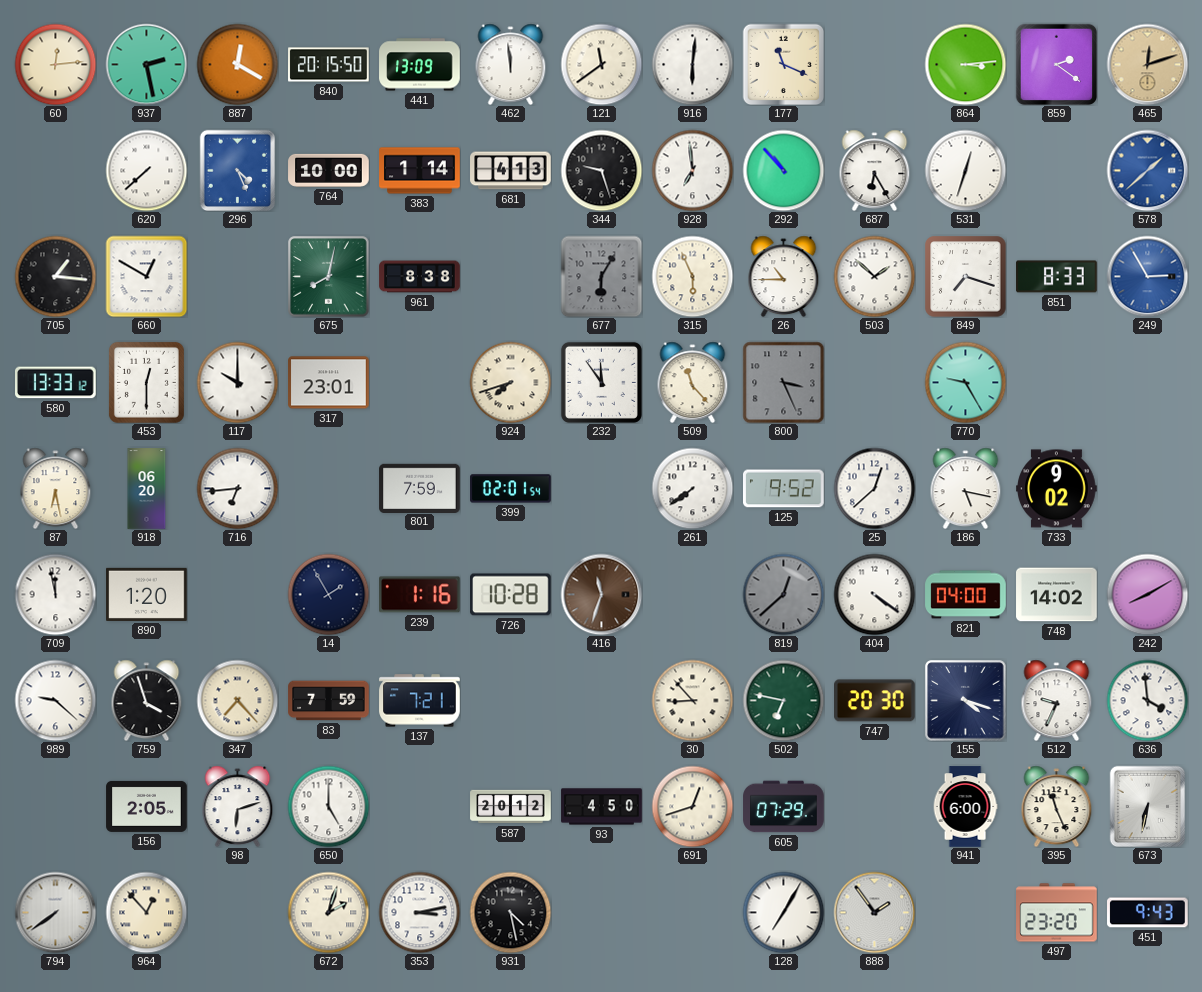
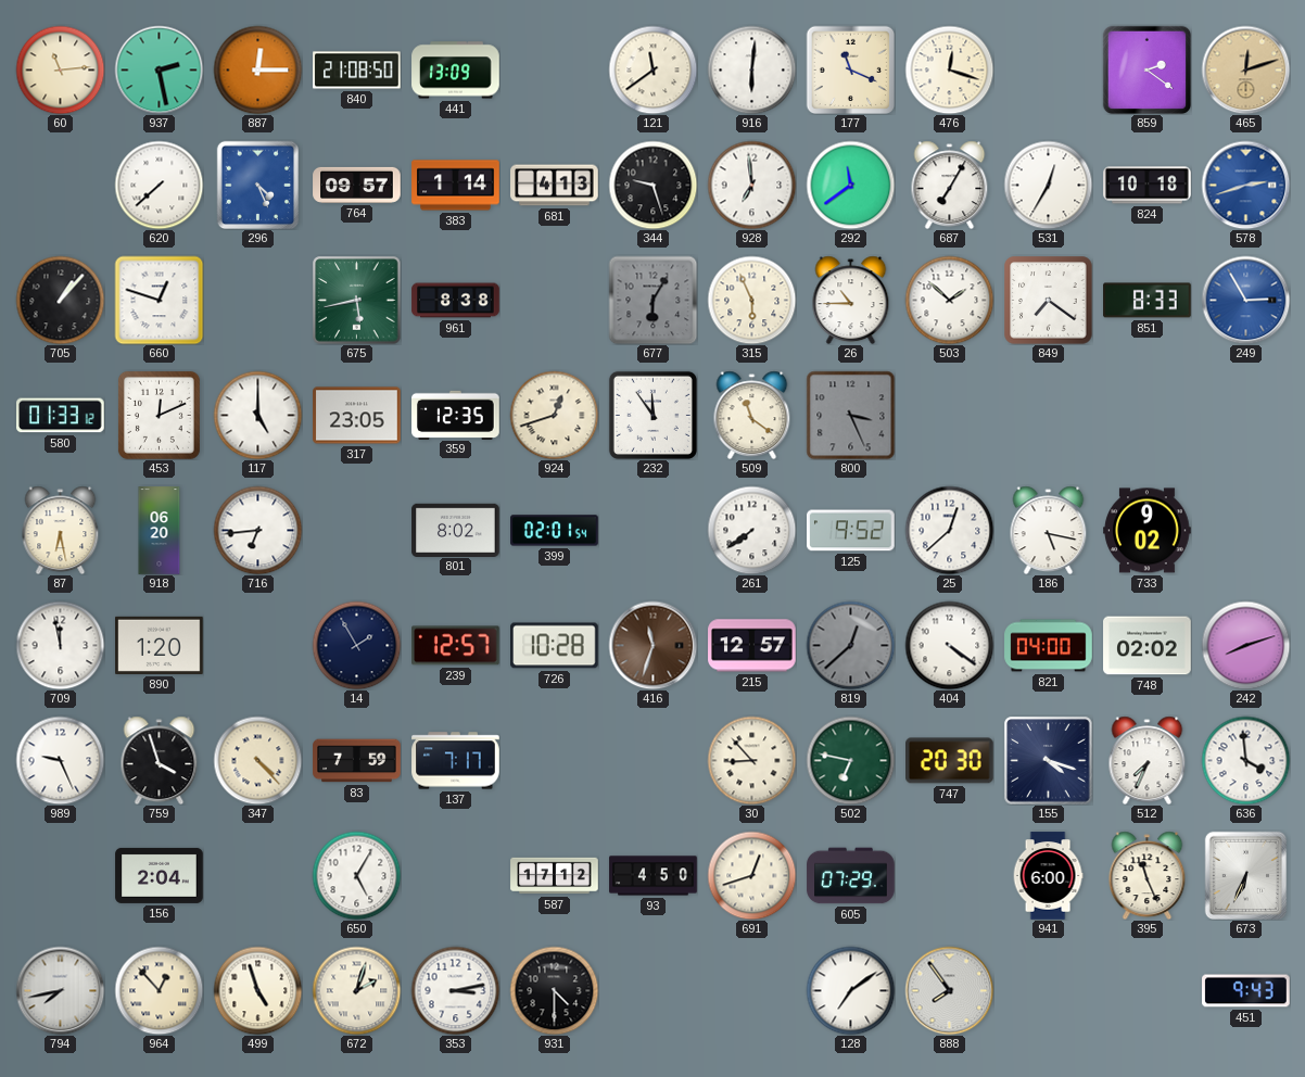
60: 12:14 -> 11:14 (60, 69)
887: 12:20 -> 12:15 (257, 69)
840: 20:15 -> 21:08 (357, 71)
462: 11:59 -> none (511, 64)
476: none -> 12:18 (949, 69)
864: 3:14 -> none (965, 64)
764: 10:00 -> 09:57 (357, 185)
292: 10:53 -> 11:39 (850, 185)
687: 6:25 -> 7:05 (950, 185)
531: 12:33 -> 12:35 (1048, 185)
824: none -> 10:18 (1148, 186)
578: 1:38 -> 2:42 (1245, 185)
705: 1:16 -> 1:07 (60, 300)
660: 12:50 -> 12:48 (159, 300)
675: 8:02 -> 5:43 (356, 300)
849: 7:18 -> 7:21 (1048, 300)
580: 13:33 -> 01:33 (61, 416)
453: 12:30 -> 12:11 (159, 415)
117: 10:00 -> 5:00 (257, 415)
317: 23:01 -> 23:05 (357, 416)
359: none -> 12:35 (456, 415)
924: 7:42 -> 12:42 (554, 415)
509: 11:23 -> 11:21 (752, 415)
770: 9:25 -> none (965, 382)
801: 7:59 -> 8:02 (456, 530)
239: 1:16 -> 12:57 (456, 646)
215: none -> 12:57 (752, 646)
748: 14:02 -> 02:02 (1148, 646)
242: 8:10 -> 8:12 (1245, 645)
989: 9:22 -> 9:26 (60, 760)
347: 7:23 -> 4:23 (257, 760)
137: 7:21 -> 7:17 (456, 761)
512: 9:34 -> 7:34 (1148, 760)
156: 2:05 -> 2:04 (160, 875)
98: 6:12 -> none (238, 806)
650: 5:00 -> 5:05 (356, 875)
587: 20:12 -> 17:12 (555, 876)
673: 6:32 -> 6:34 (1246, 875)
794: 7:39 -> 7:43 (60, 990)
499: none -> 4:57 (257, 990)
931: 4:28 -> 4:30 (554, 990)
128: 7:05 -> 7:09 (850, 990)
888: 1:54 -> 7:54 (949, 990)
497: 23:20 -> none (1057, 913)
